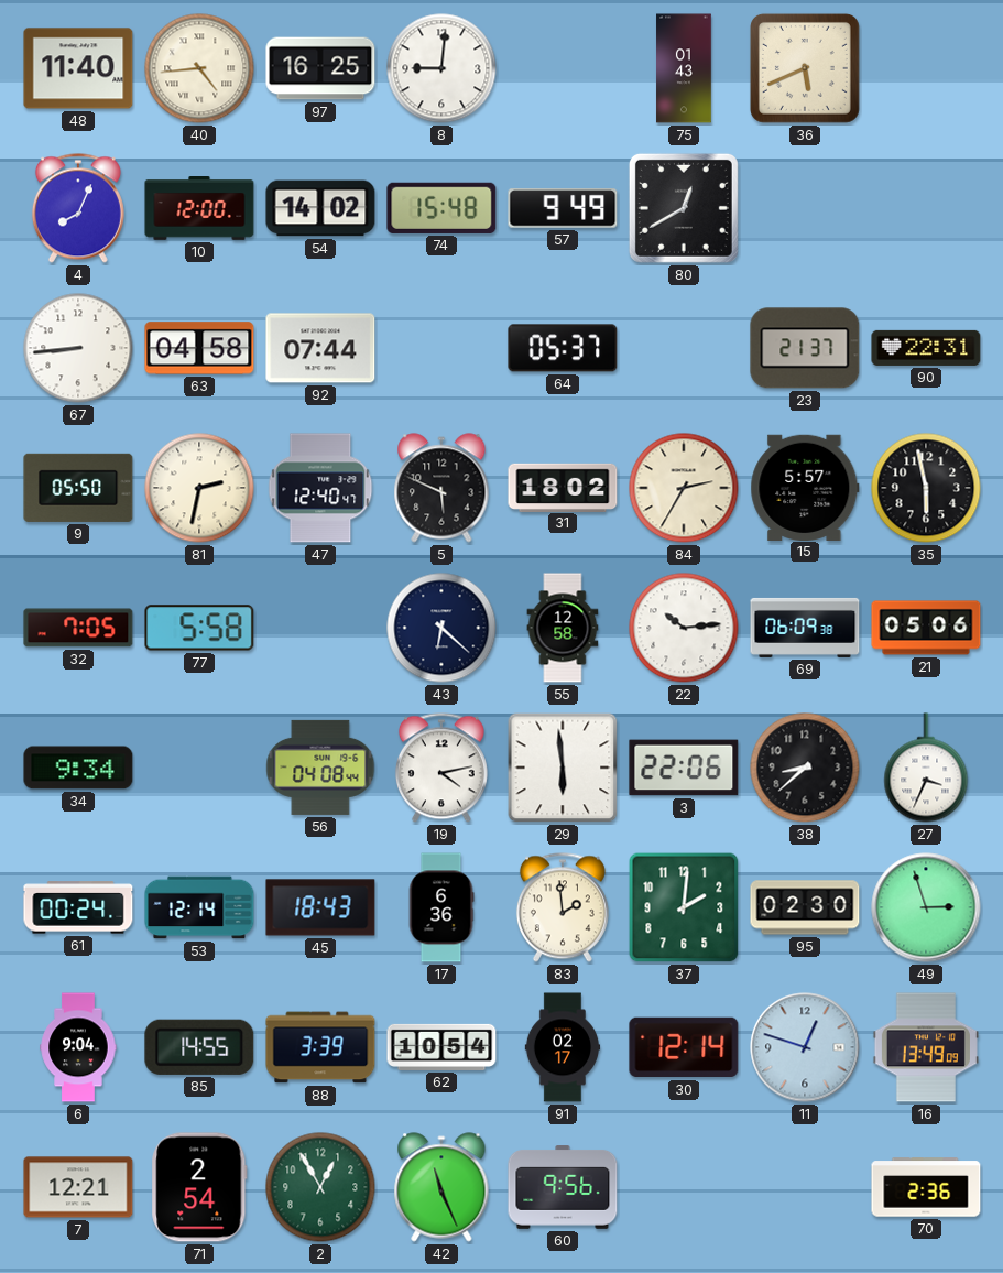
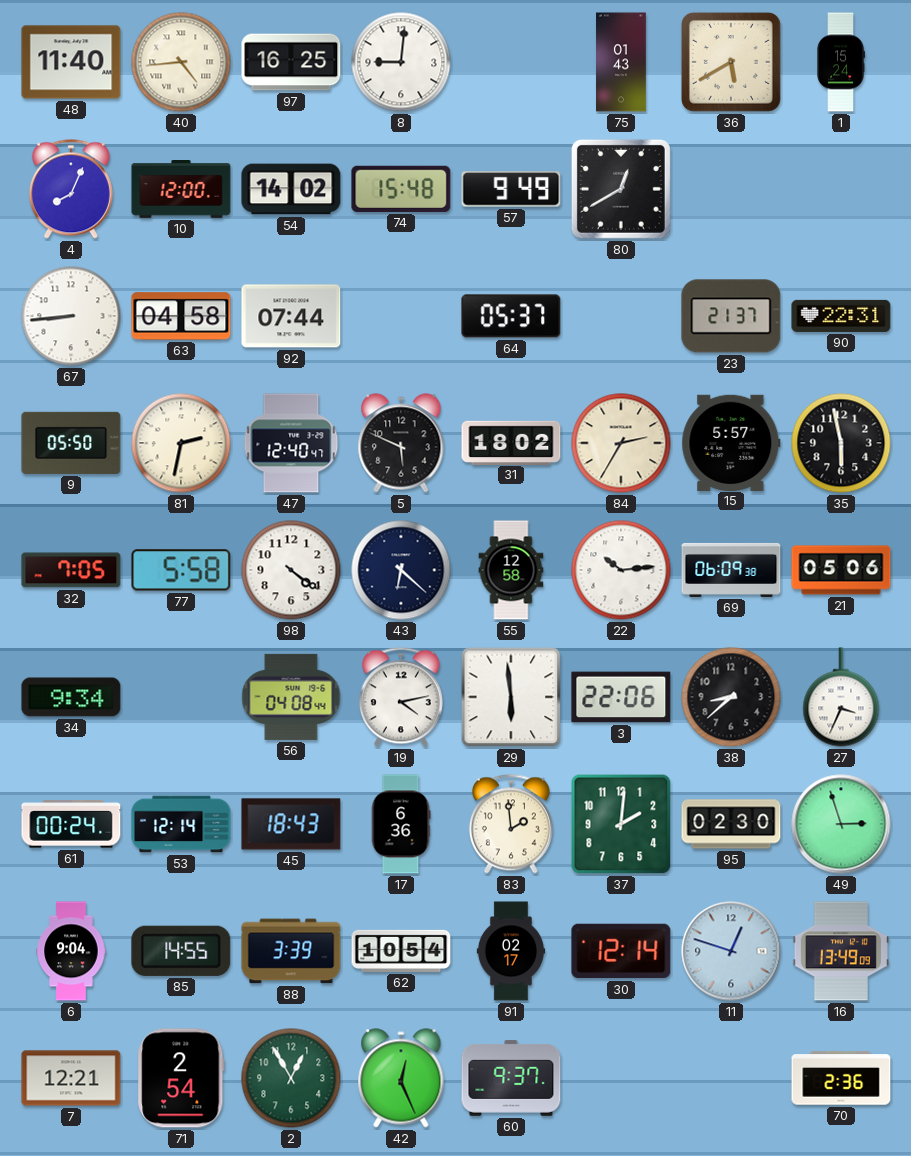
36: 5:41 -> 5:40 (731, 62)
1: none -> 15:24 (841, 62)
98: none -> 4:21 (291, 570)
42: 11:26 -> 12:26 (401, 1078)
60: 9:56 -> 9:37 (511, 1079)
